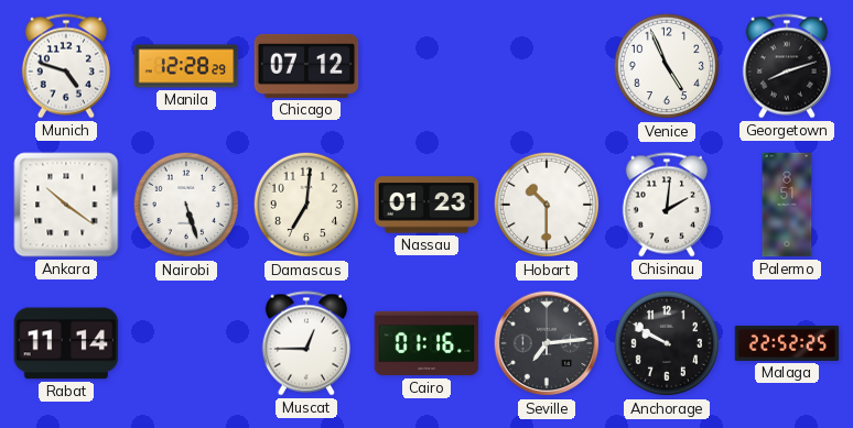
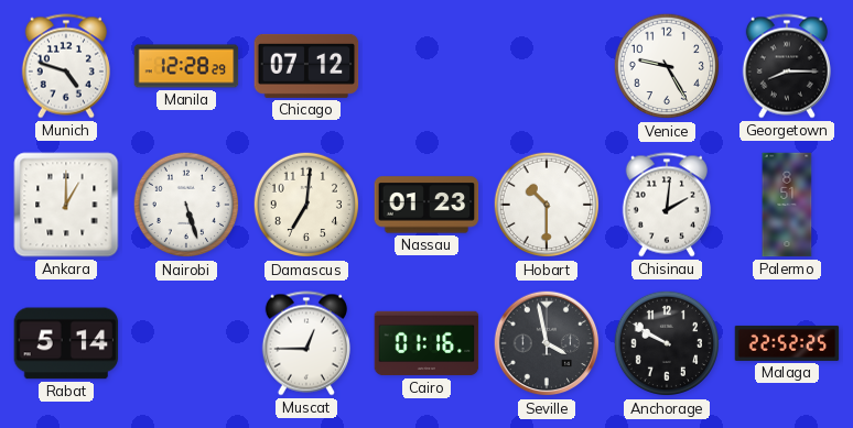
Venice: 4:56 -> 9:25 (667, 66)
Georgetown: 8:12 -> 8:15 (787, 66)
Ankara: 10:21 -> 1:00 (66, 205)
Rabat: 11:14 -> 5:14 (66, 343)
Seville: 7:14 -> 3:58 (547, 343)
